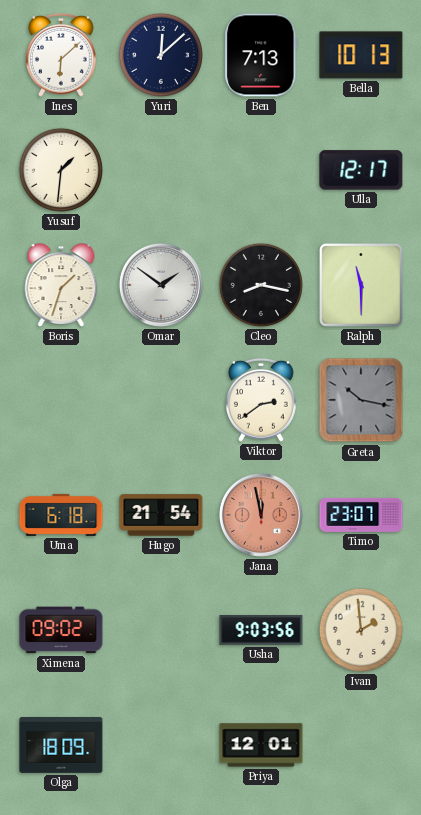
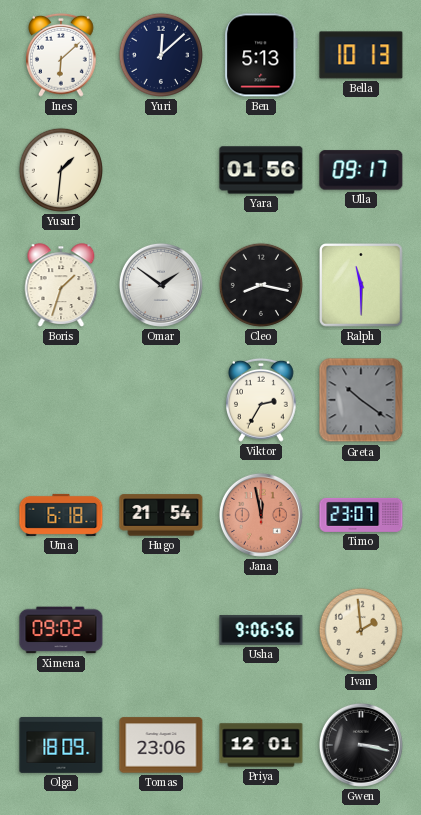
Ben: 7:13 -> 5:13 (261, 55)
Yara: none -> 01:56 (261, 170)
Ulla: 12:17 -> 09:17 (361, 170)
Viktor: 2:39 -> 2:35 (262, 400)
Greta: 10:17 -> 10:21 (361, 400)
Usha: 9:03 -> 9:06 (261, 630)
Tomas: none -> 23:06 (161, 745)
Gwen: none -> 3:17 (361, 745)
